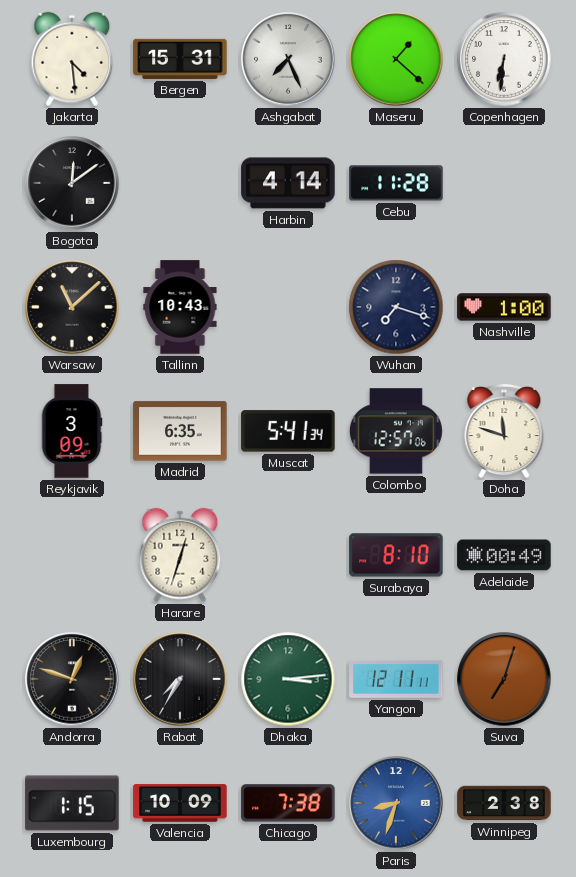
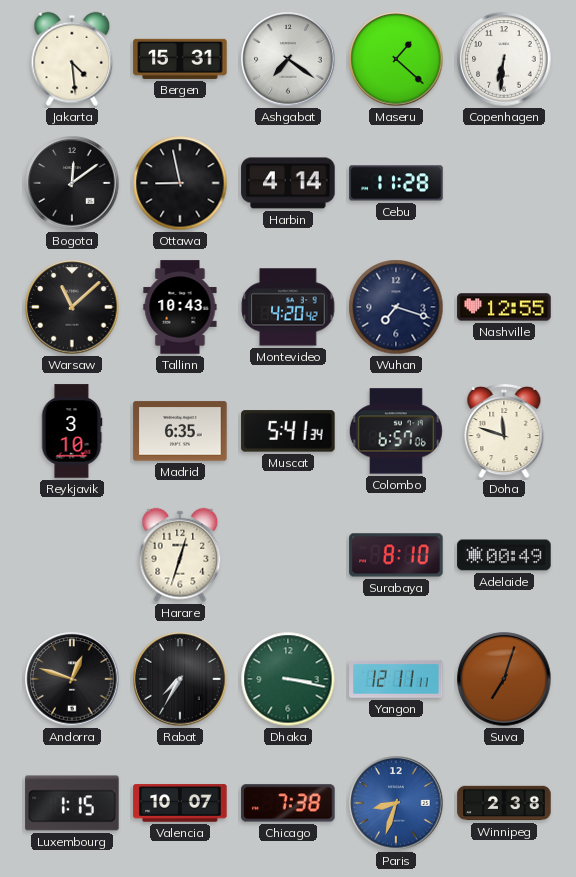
Ashgabat: 7:26 -> 7:21 (288, 59)
Ottawa: none -> 8:58 (180, 183)
Montevideo: none -> 4:20 (288, 307)
Nashville: 1:00 -> 12:55 (504, 307)
Reykjavik: 3:09 -> 3:10 (72, 431)
Colombo: 12:57 -> 6:57 (396, 431)
Dhaka: 3:14 -> 3:17 (288, 679)
Valencia: 10:09 -> 10:07 (180, 803)
